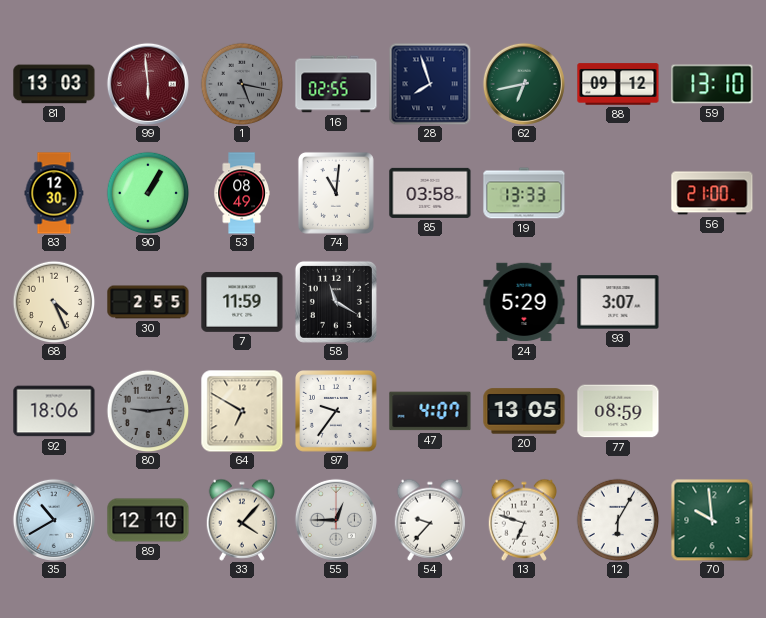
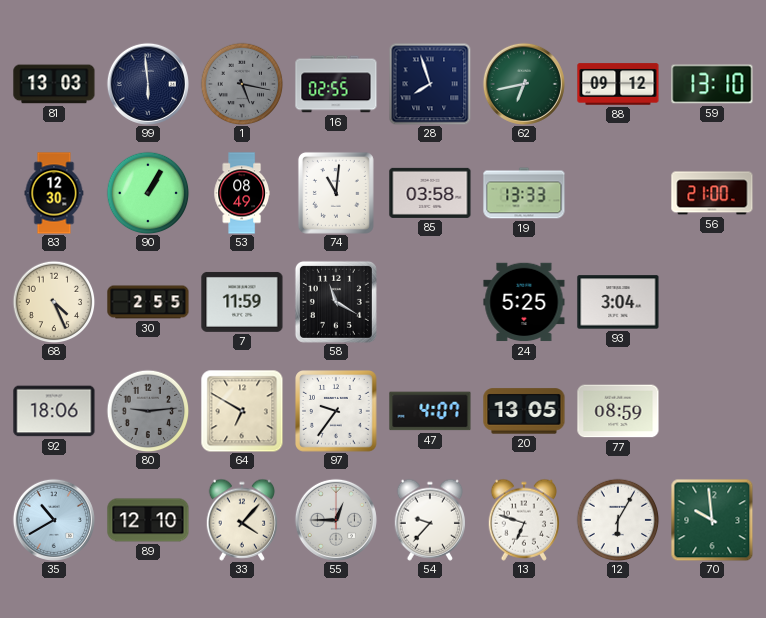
99 dial: burgundy -> navy (148, 84)
24: 5:29 -> 5:25 (524, 302)
93: 3:07 -> 3:04 (618, 302)
